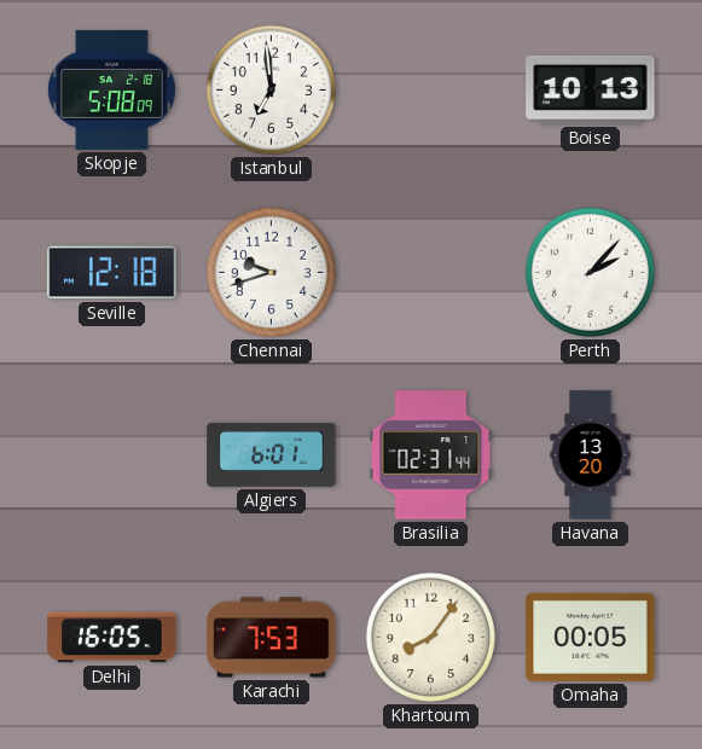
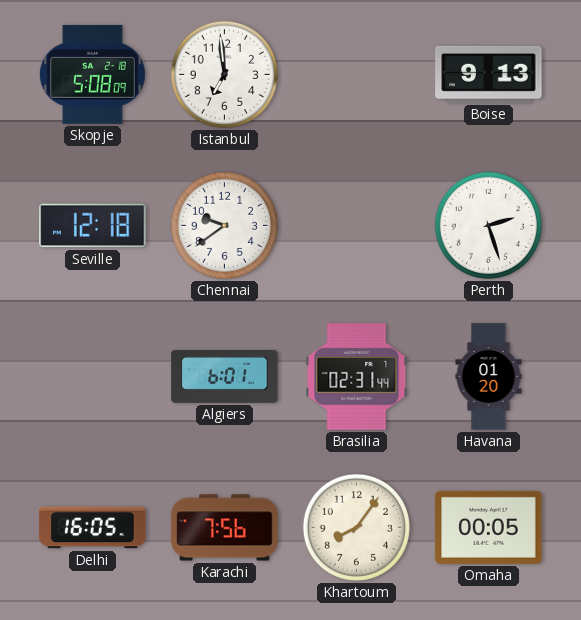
Boise: 10:13 -> 9:13 (489, 74)
Chennai: 9:42 -> 9:39 (224, 225)
Perth: 2:07 -> 2:27 (488, 225)
Havana: 13:20 -> 01:20 (489, 377)
Karachi: 7:53 -> 7:56 (225, 528)
